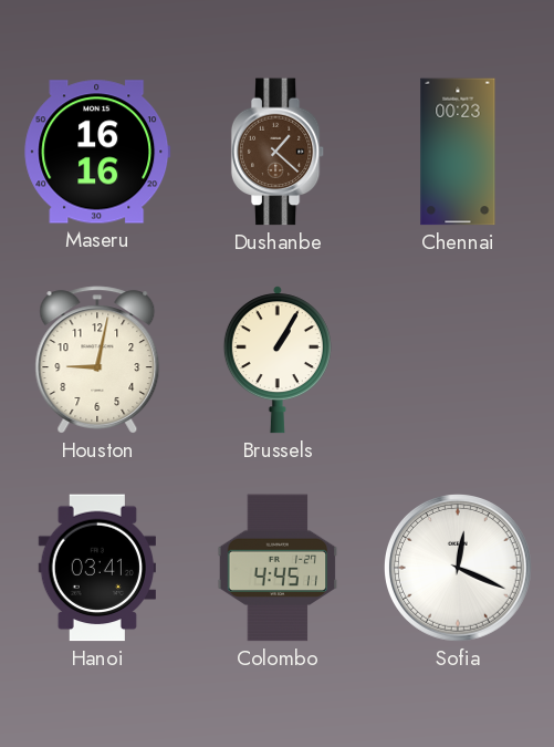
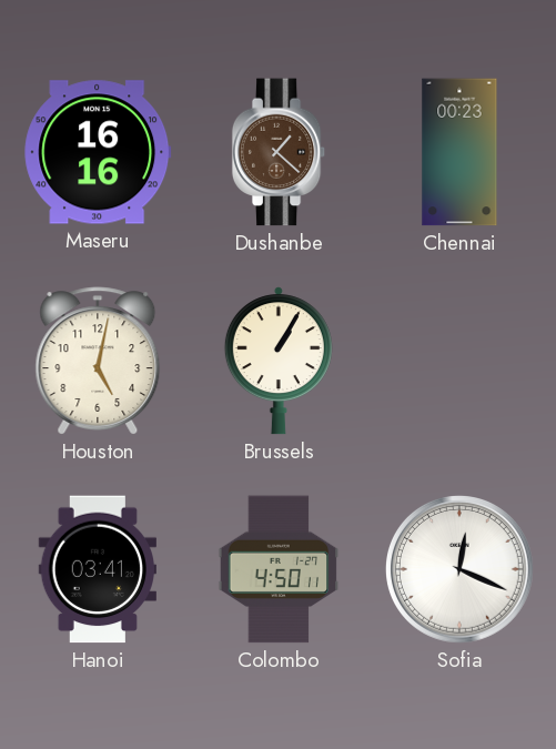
Houston: 9:02 -> 5:02 (98, 361)
Colombo: 4:45 -> 4:50 (279, 569)
